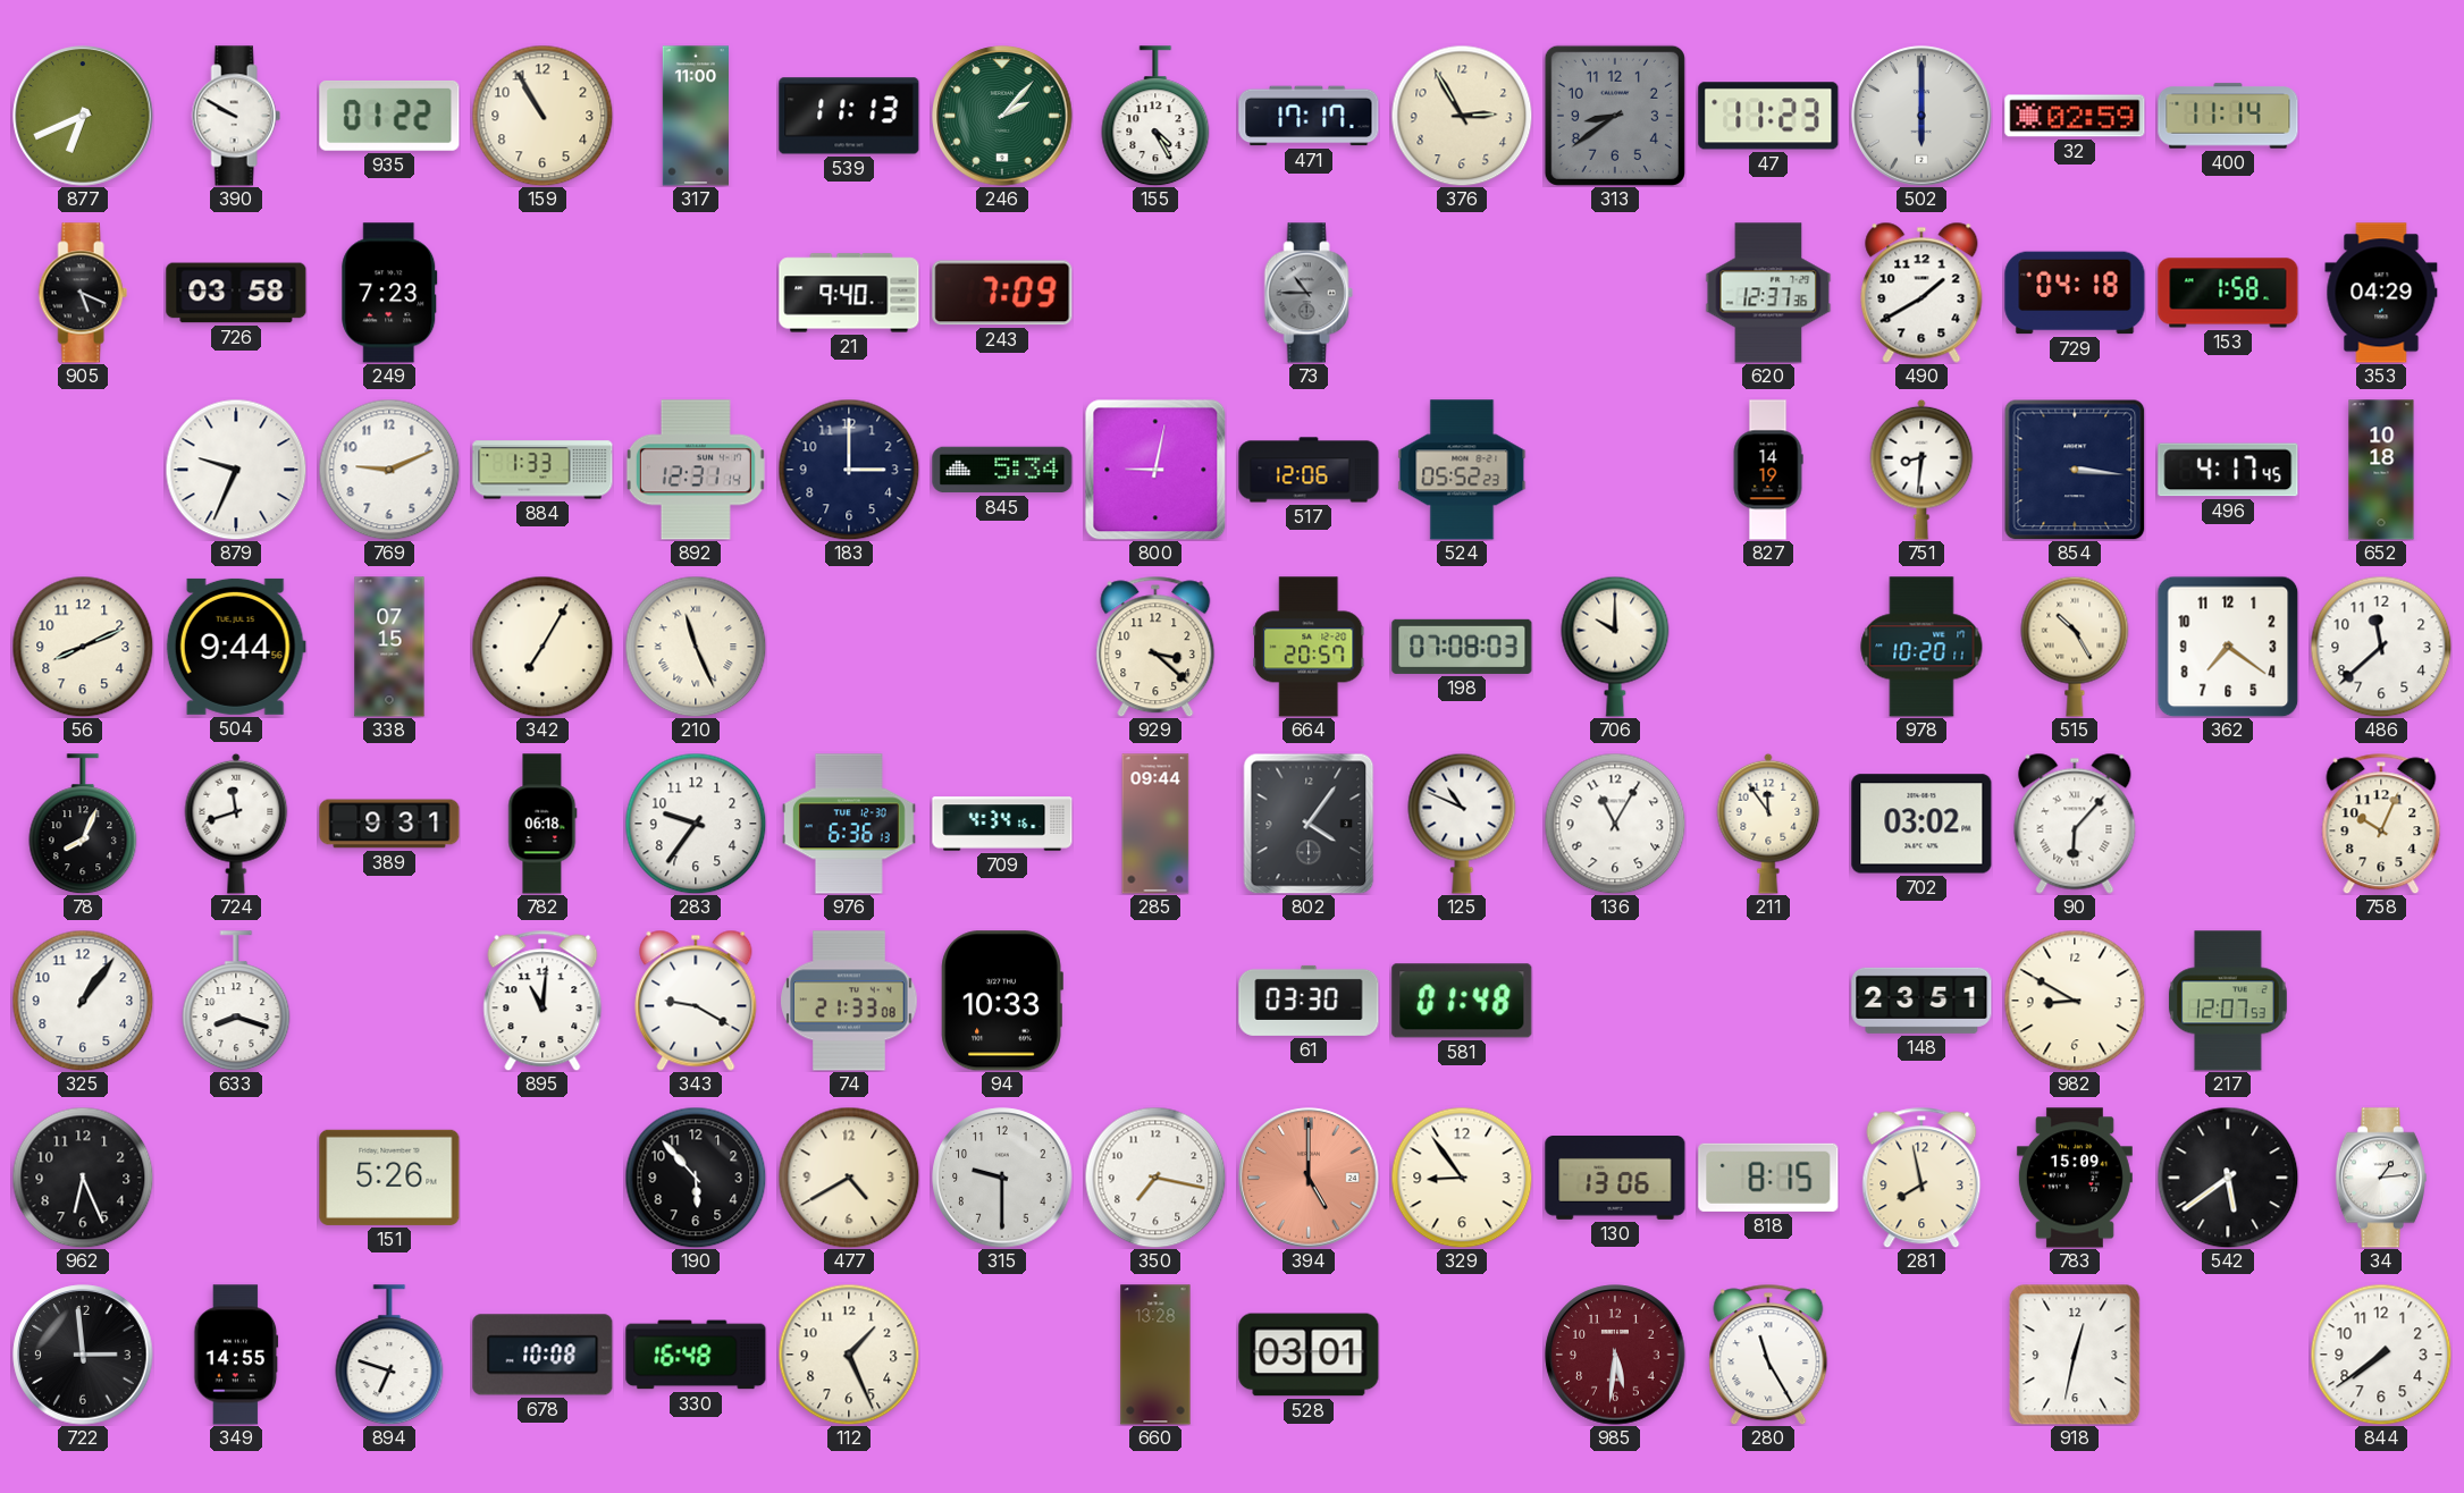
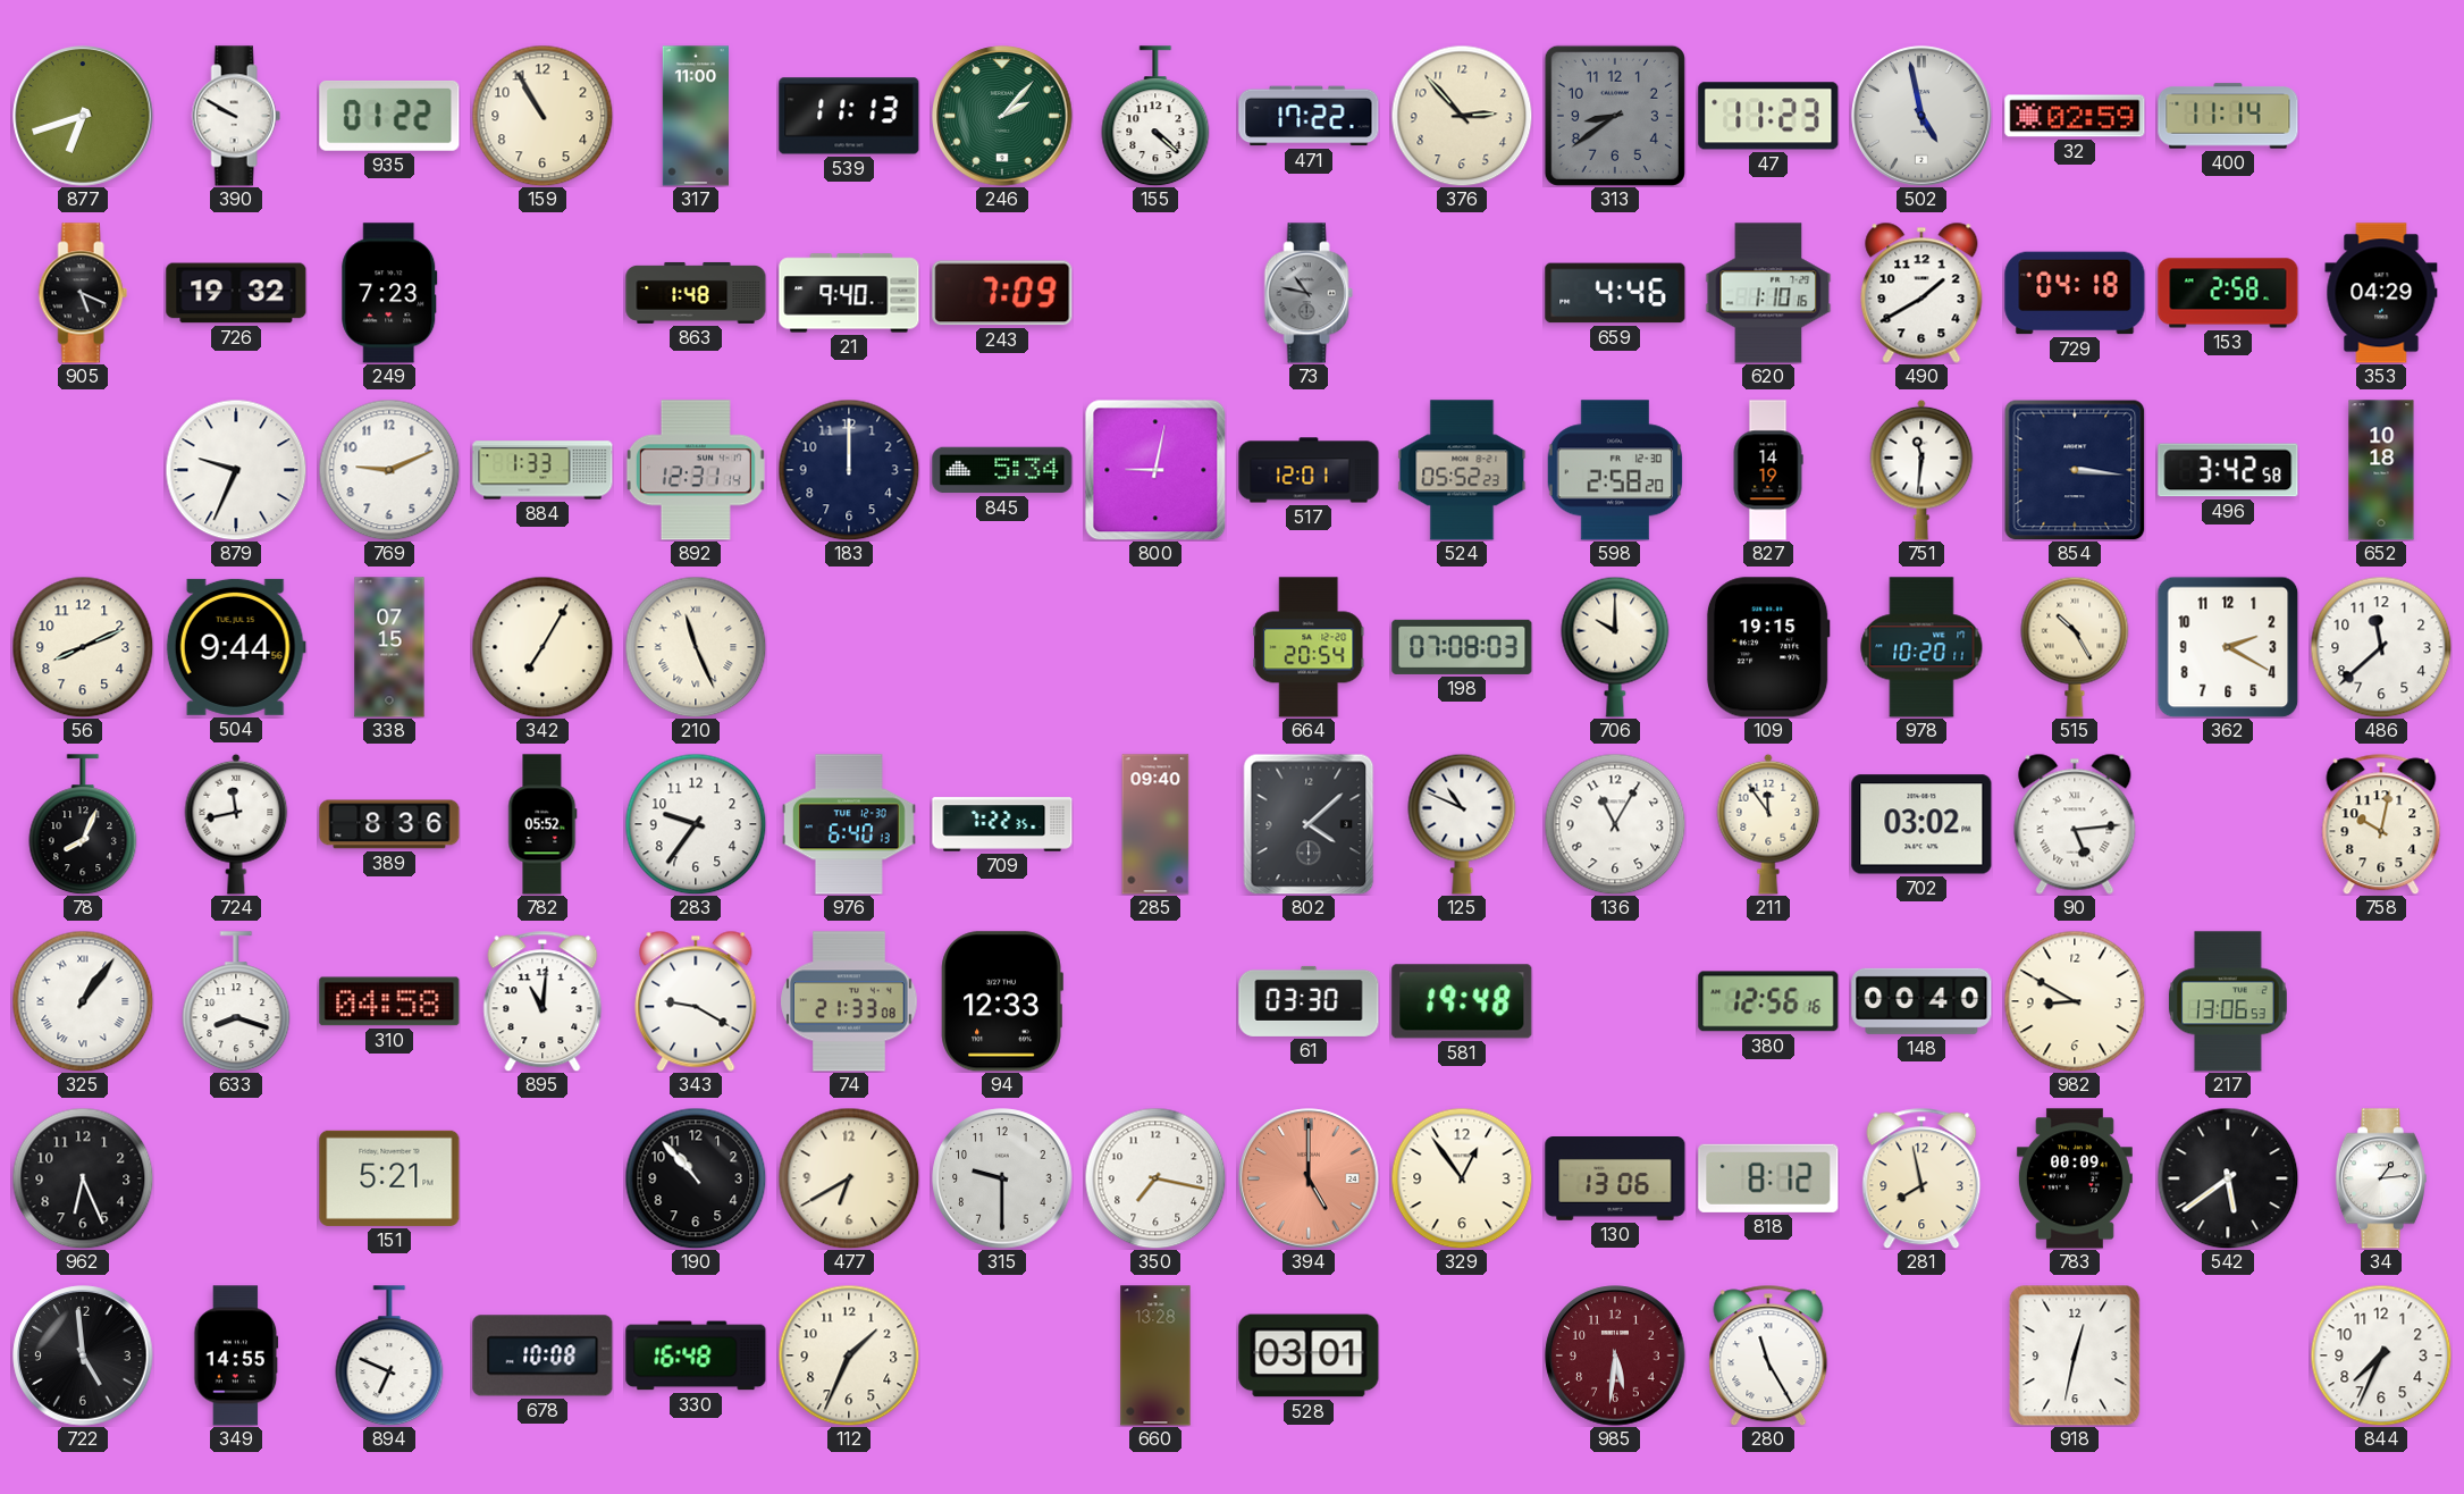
877: 6:41 -> 6:42 (83, 116)
155: 4:25 -> 4:22 (1155, 116)
471: 17:17 -> 17:22 (1309, 116)
376: 2:55 -> 2:53 (1462, 116)
502: 6:00 -> 4:58 (1921, 116)
726: 03:58 -> 19:32 (236, 293)
863: none -> 1:48 (696, 293)
73: 10:45 -> 10:47 (1309, 293)
659: none -> 4:46 (1615, 293)
620: 12:37 -> 1:10 (1768, 293)
153: 1:58 -> 2:58 (2228, 293)
183: 3:00 -> 12:00 (849, 470)
517: 12:06 -> 12:01 (1309, 470)
598: none -> 2:58 (1615, 470)
751: 8:31 -> 11:31 (1921, 470)
496: 4:17 -> 3:42 (2228, 470)
929: 3:22 -> none (1155, 647)
664: 20:57 -> 20:54 (1309, 647)
109: none -> 19:15 (1768, 647)
362: 7:21 -> 2:20 (2228, 647)
724: 11:42 -> 11:43 (236, 824)
389: 9:31 -> 8:36 (389, 824)
782: 06:18 -> 05:52 (543, 824)
976: 6:36 -> 6:40 (849, 824)
709: 4:34 -> 7:22 (1002, 824)
285: 09:44 -> 09:40 (1155, 824)
802: 4:06 -> 4:08 (1309, 824)
90: 6:07 -> 5:14 (2075, 824)
758: 10:04 -> 10:02 (2381, 824)
325 numerals: Arabic -> Roman (83, 1001)
310: none -> 04:58 (389, 1001)
94: 10:33 -> 12:33 (1002, 1001)
581: 01:48 -> 19:48 (1462, 1001)
380: none -> 12:56 (1768, 1001)
148: 23:51 -> 00:40 (1921, 1001)
217: 12:07 -> 13:06 (2228, 1001)
151: 5:26 -> 5:21 (389, 1178)
190: 5:53 -> 10:53 (696, 1178)
477: 4:40 -> 6:40 (849, 1178)
329: 8:54 -> 12:54 (1462, 1178)
818: 8:15 -> 8:12 (1768, 1178)
783: 15:09 -> 00:09 (2075, 1178)
722: 2:59 -> 4:59 (83, 1355)
894: 6:48 -> 6:49 (389, 1355)
112: 1:26 -> 1:34 (849, 1355)
844: 7:39 -> 7:34 (2381, 1355)
